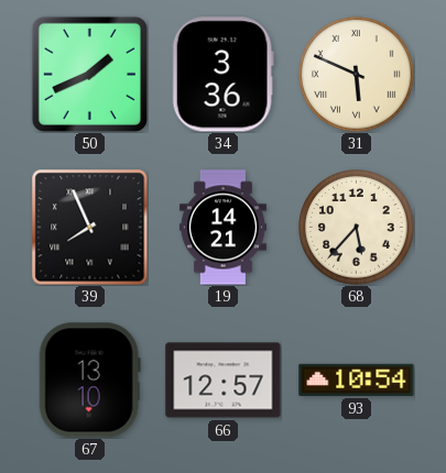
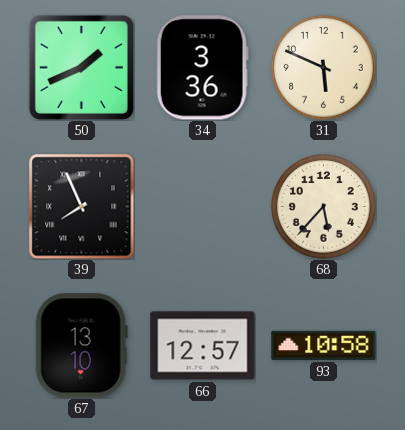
31 numerals: Roman -> Arabic (324, 68)
19: 14:21 -> none (222, 228)
93: 10:54 -> 10:58 (324, 345)
